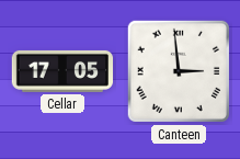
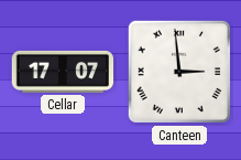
Cellar: 17:05 -> 17:07 (63, 72)
